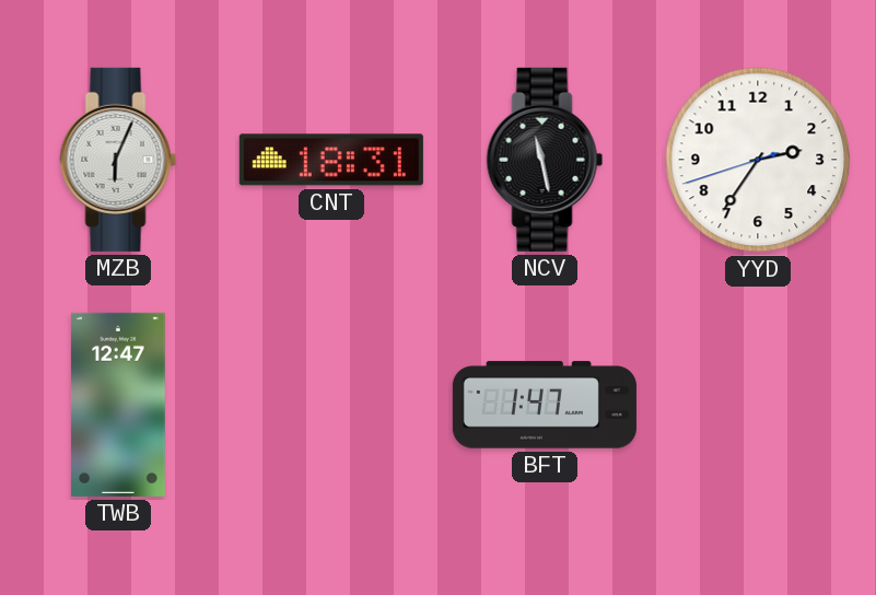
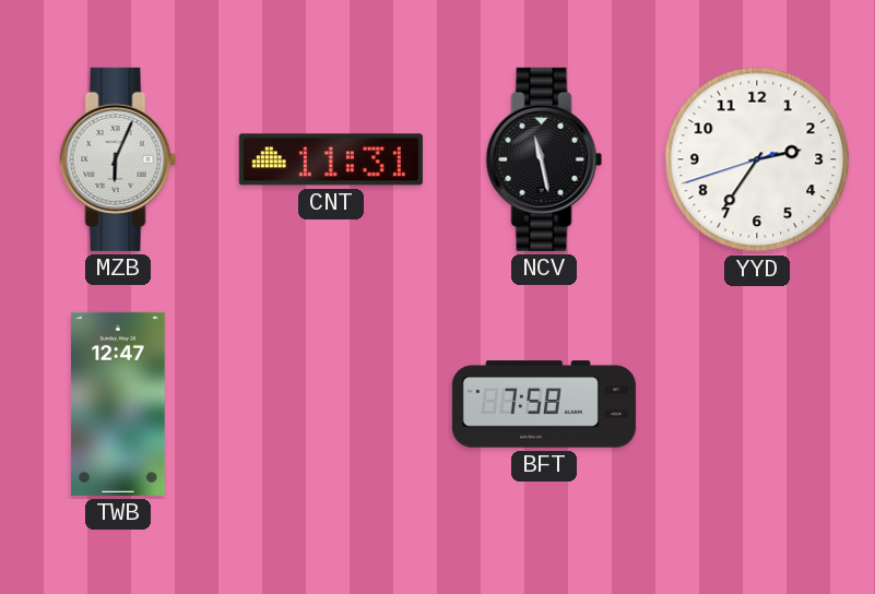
CNT: 18:31 -> 11:31 (331, 159)
BFT: 1:47 -> 7:58 (544, 404)
